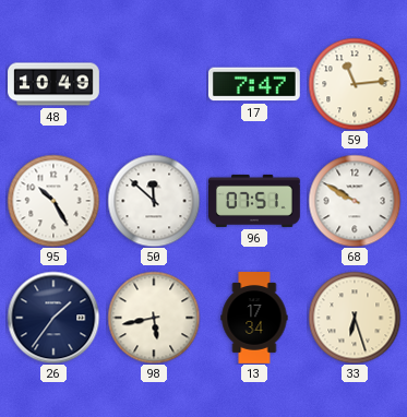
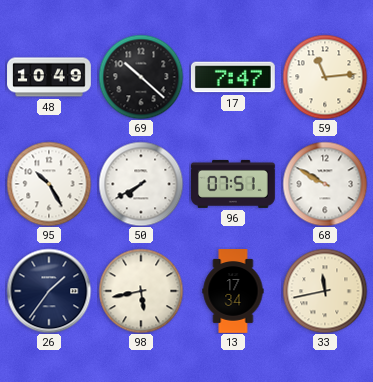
69: none -> 10:22 (141, 77)
50: 11:52 -> 7:40 (141, 184)
33: 6:27 -> 11:43 (325, 291)
